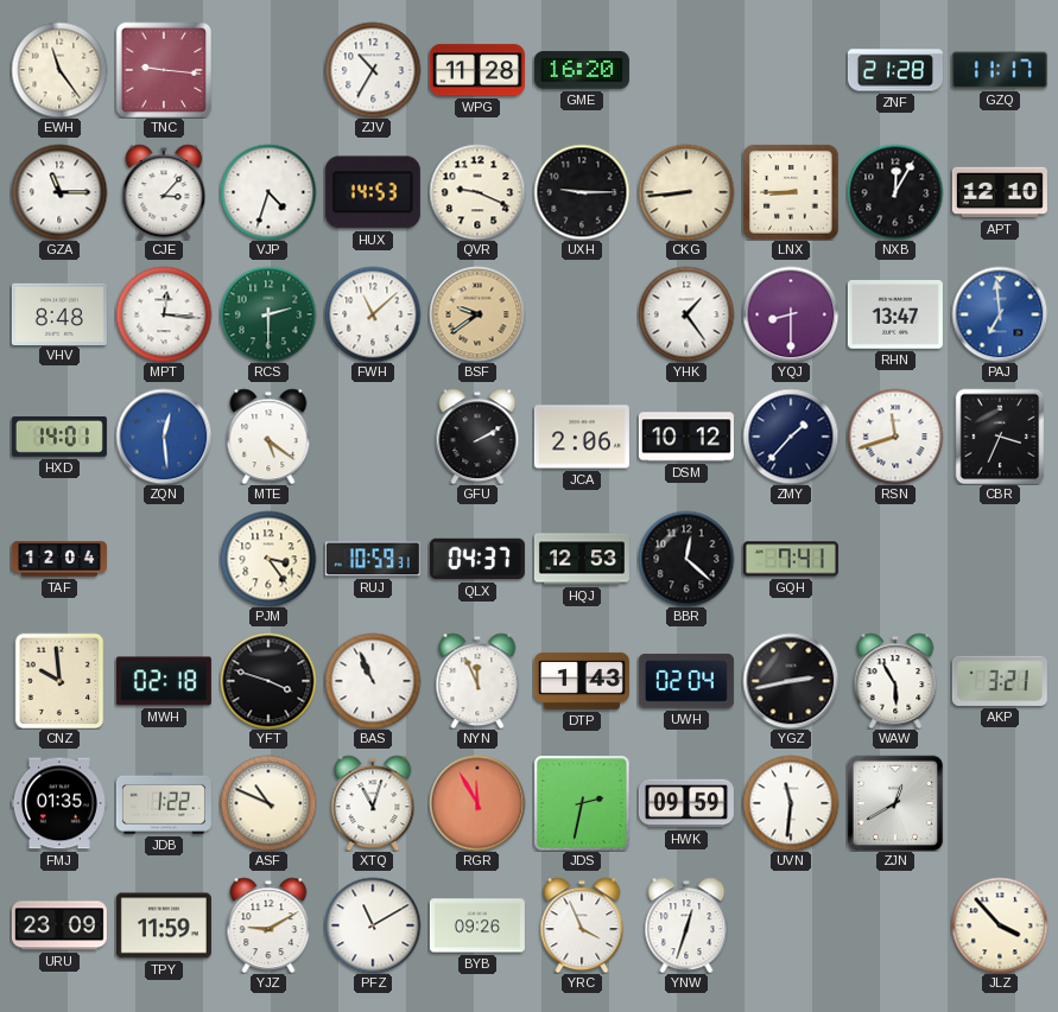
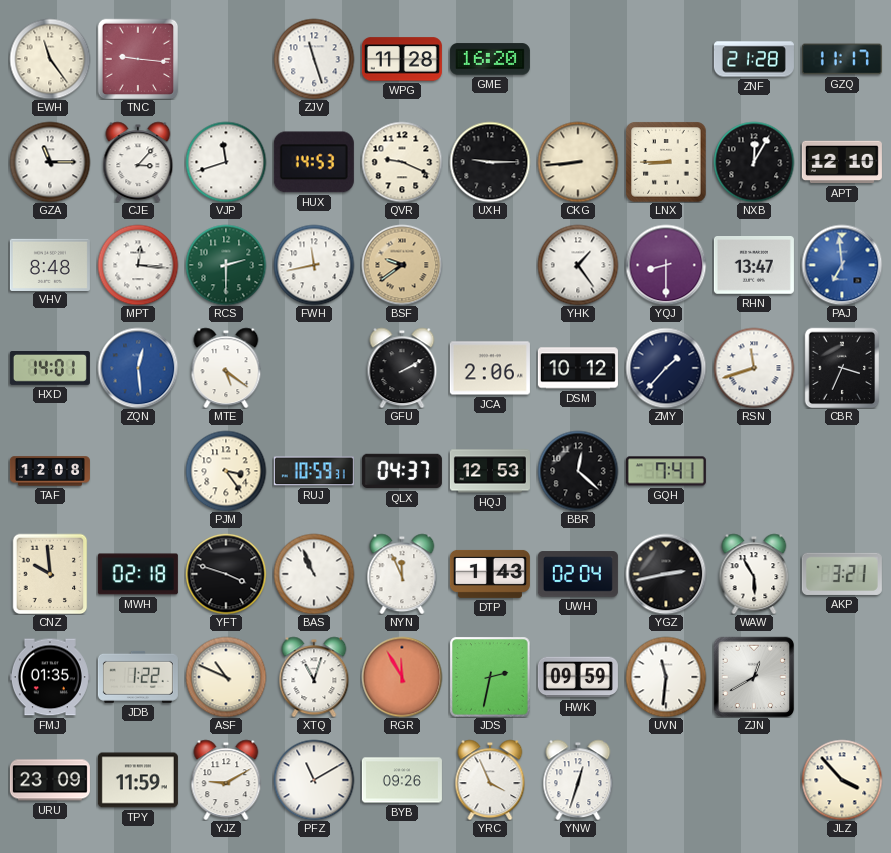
ZJV: 10:35 -> 11:27 (314, 59)
VJP: 4:33 -> 11:42 (226, 162)
FWH: 11:08 -> 11:43 (314, 265)
TAF: 12:04 -> 12:08 (50, 471)
